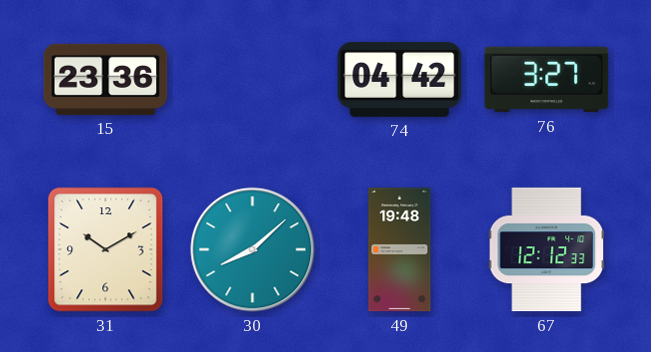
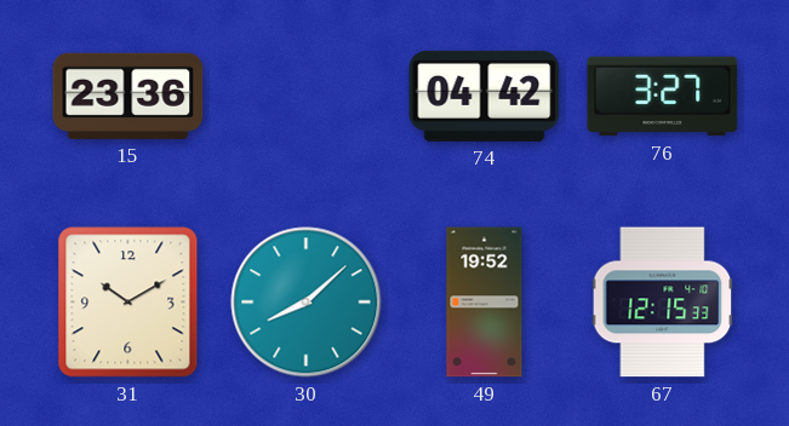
49: 19:48 -> 19:52 (485, 303)
67: 12:12 -> 12:15 (663, 303)
